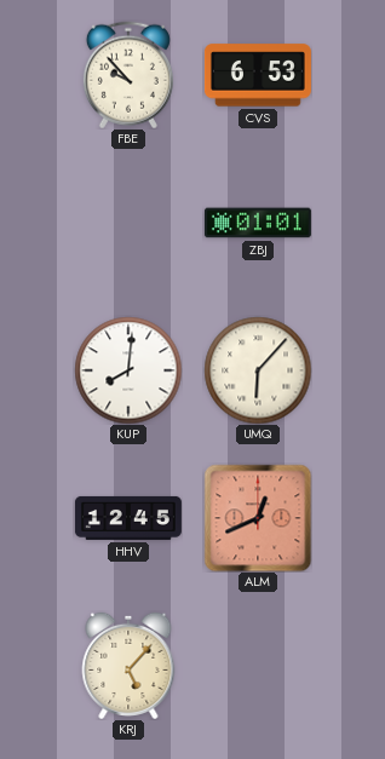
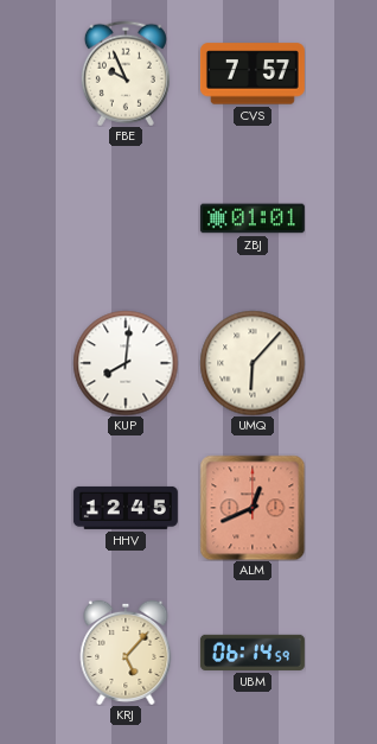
FBE: 9:53 -> 9:56 (126, 74)
CVS: 6:53 -> 7:57 (253, 74)
UBM: none -> 06:14 (253, 653)
